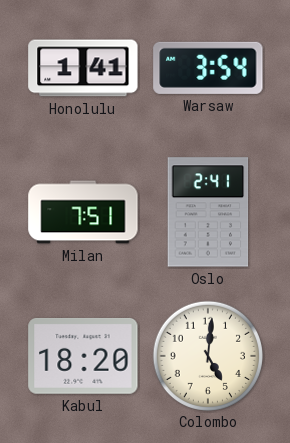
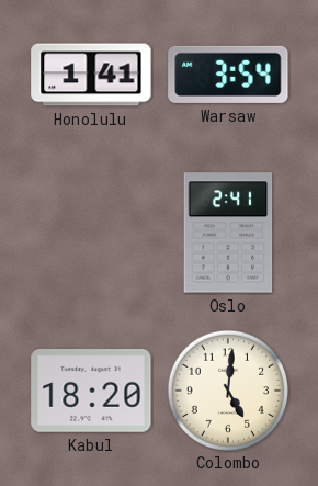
Milan: 7:51 -> none (83, 212)
